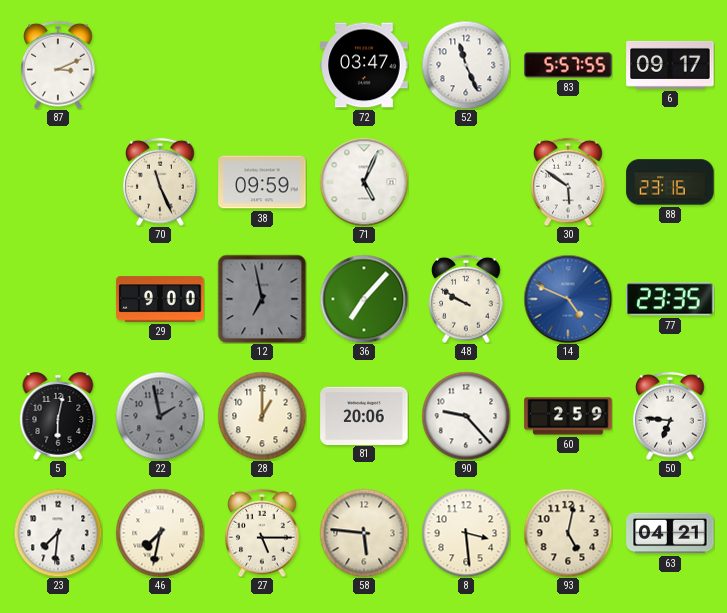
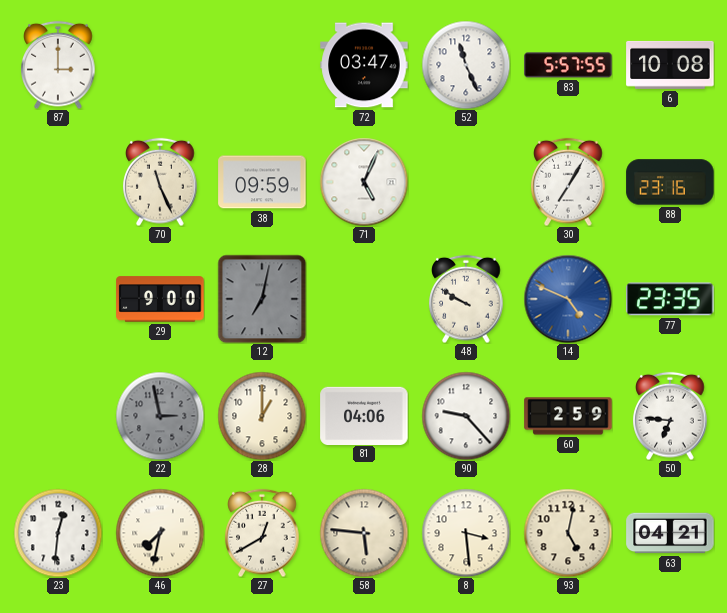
87: 3:11 -> 3:00 (58, 65)
6: 09:17 -> 10:08 (670, 65)
30: 5:51 -> 7:05 (568, 182)
12: 6:58 -> 7:02 (262, 299)
36: 7:07 -> none (364, 299)
5: 6:02 -> none (58, 416)
22: 1:58 -> 2:58 (160, 416)
81: 20:06 -> 04:06 (364, 415)
23: 7:31 -> 12:31 (58, 533)
27: 5:15 -> 12:40 (262, 533)
